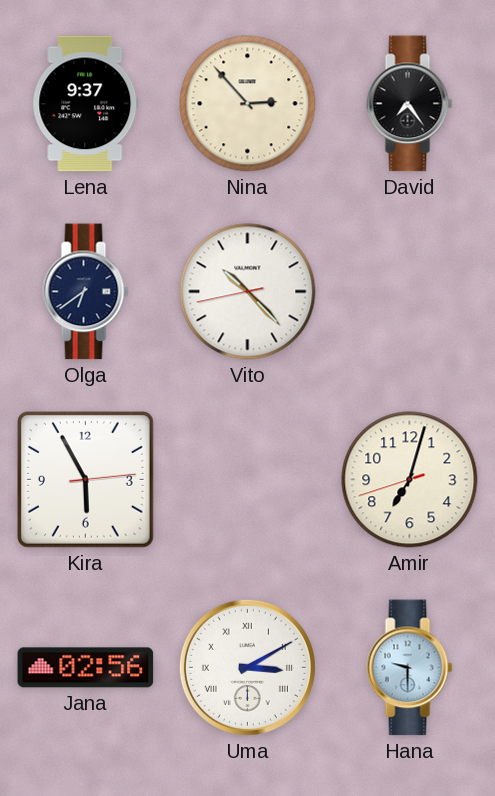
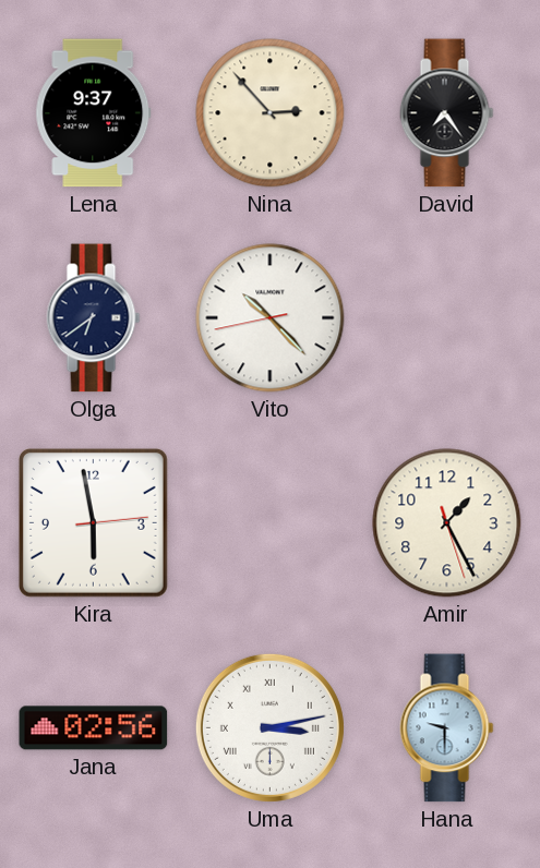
Kira: 5:55 -> 5:58 (93, 522)
Amir: 7:02 -> 1:25 (447, 523)
Uma: 3:10 -> 3:13 (269, 727)
